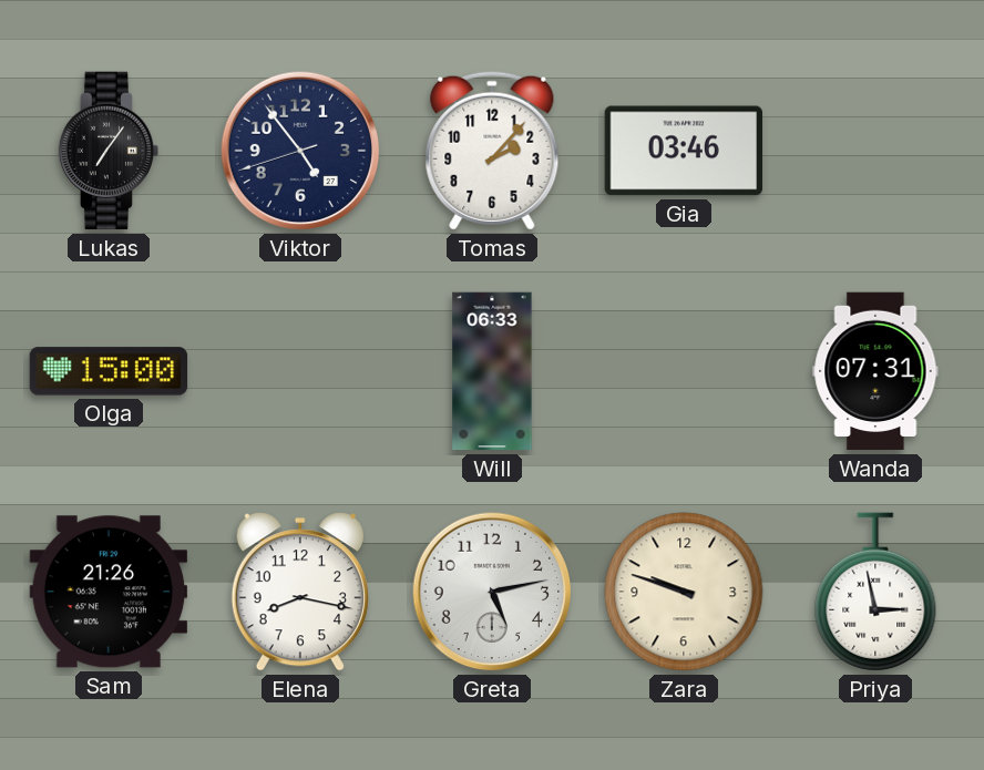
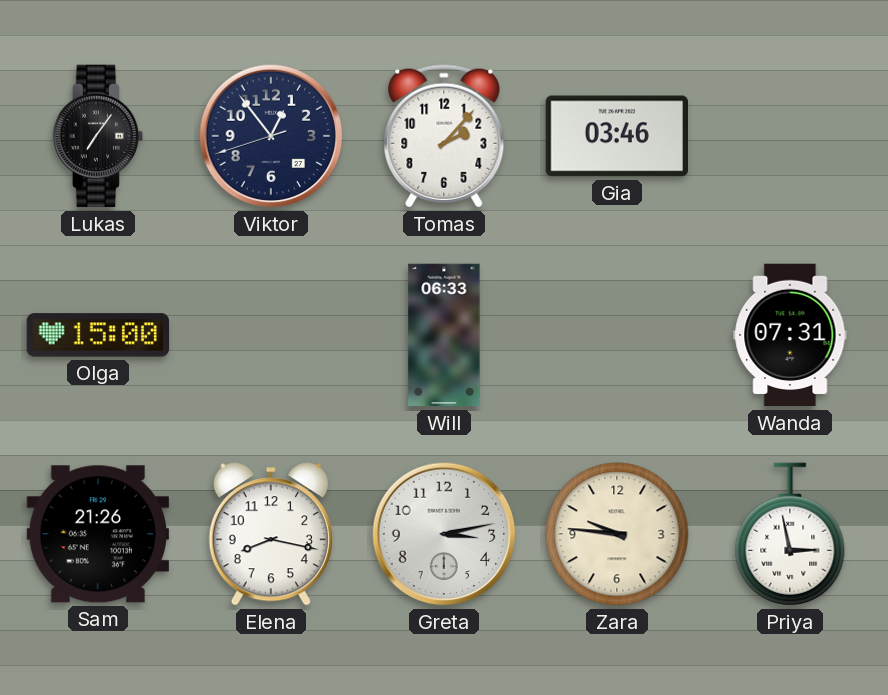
Viktor: 4:53 -> 12:53 (271, 136)
Greta: 5:13 -> 3:13 (444, 534)
Zara: 9:48 -> 9:46 (617, 534)
